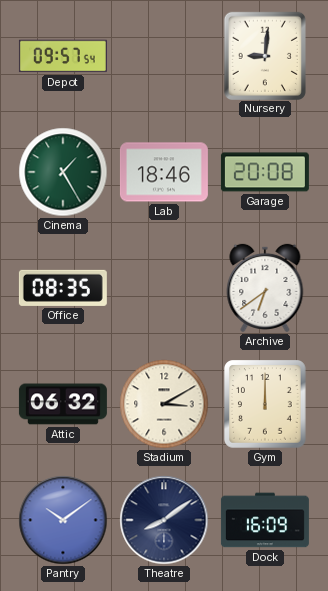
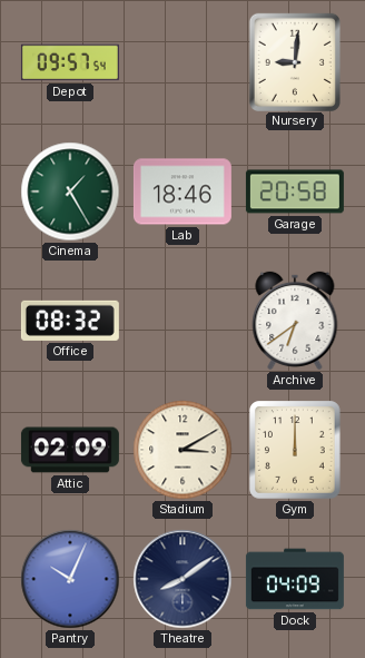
Garage: 20:08 -> 20:58 (295, 191)
Office: 08:35 -> 08:32 (70, 321)
Attic: 06:32 -> 02:09 (70, 450)
Pantry: 10:09 -> 10:04 (70, 579)
Dock: 16:09 -> 04:09 (295, 579)
